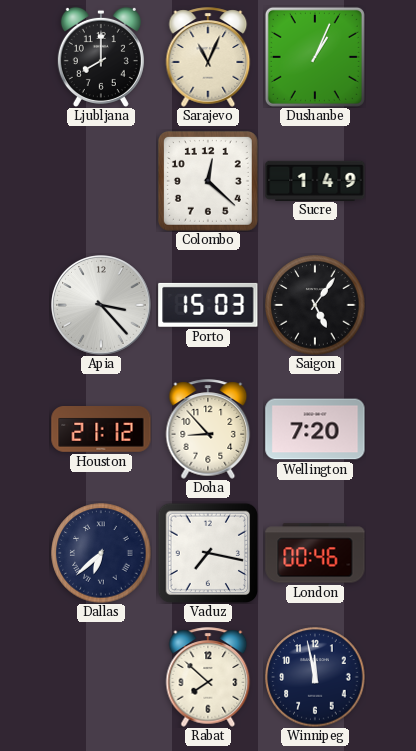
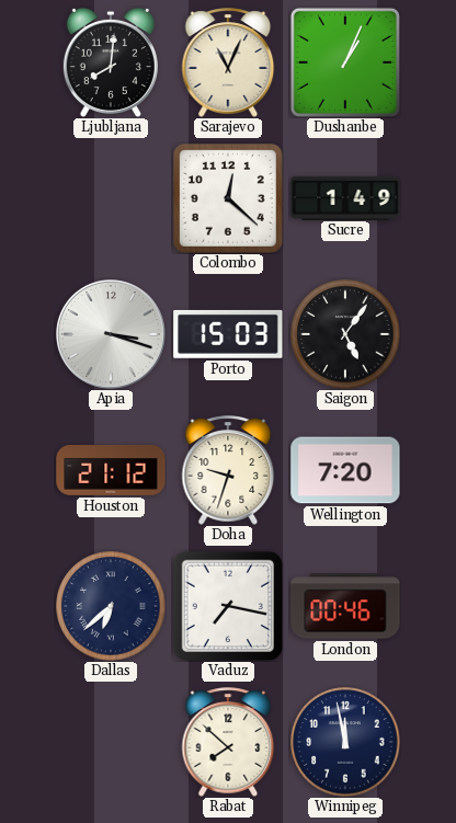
Ljubljana: 8:00 -> 8:01 (111, 62)
Apia: 3:23 -> 3:18 (112, 335)
Doha: 8:53 -> 9:33 (228, 470)
